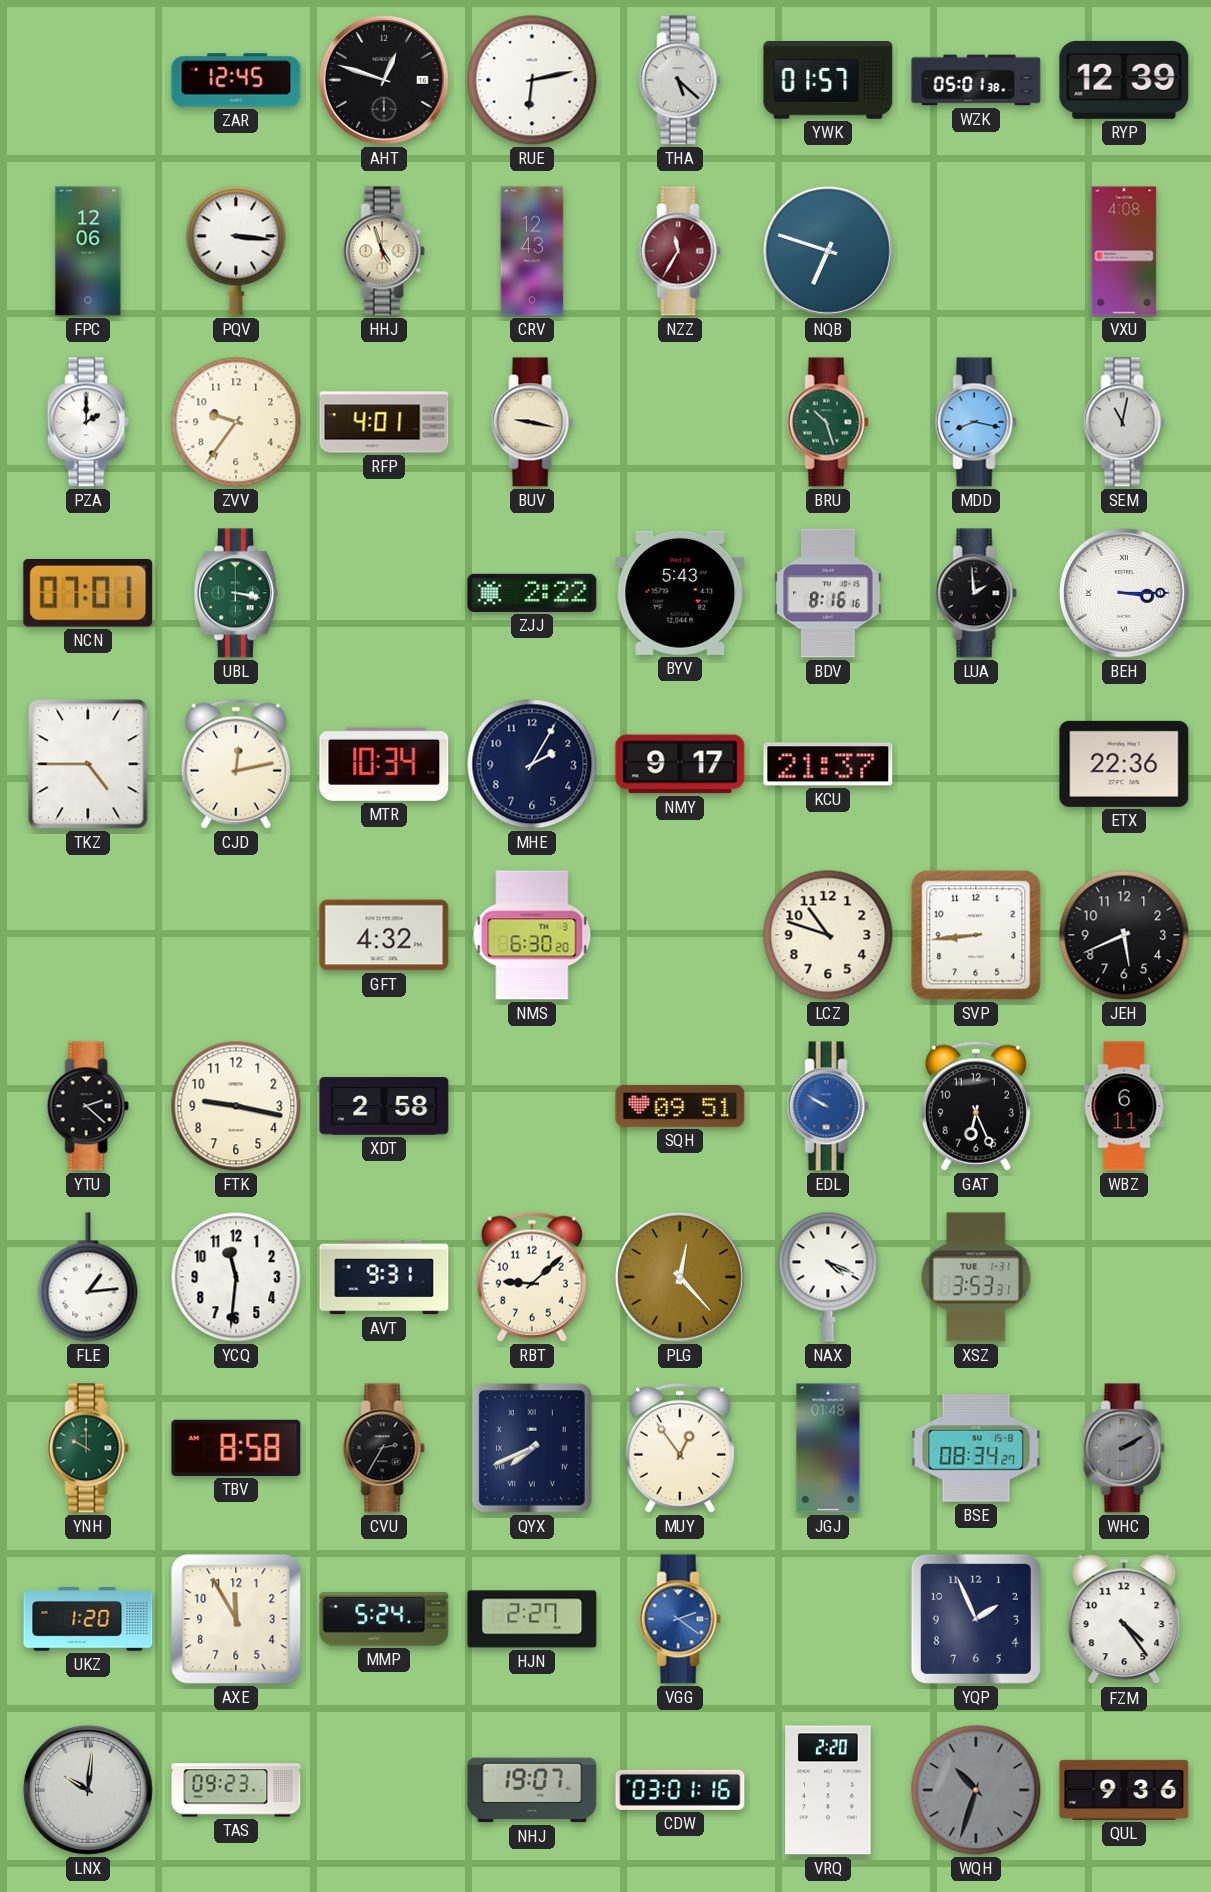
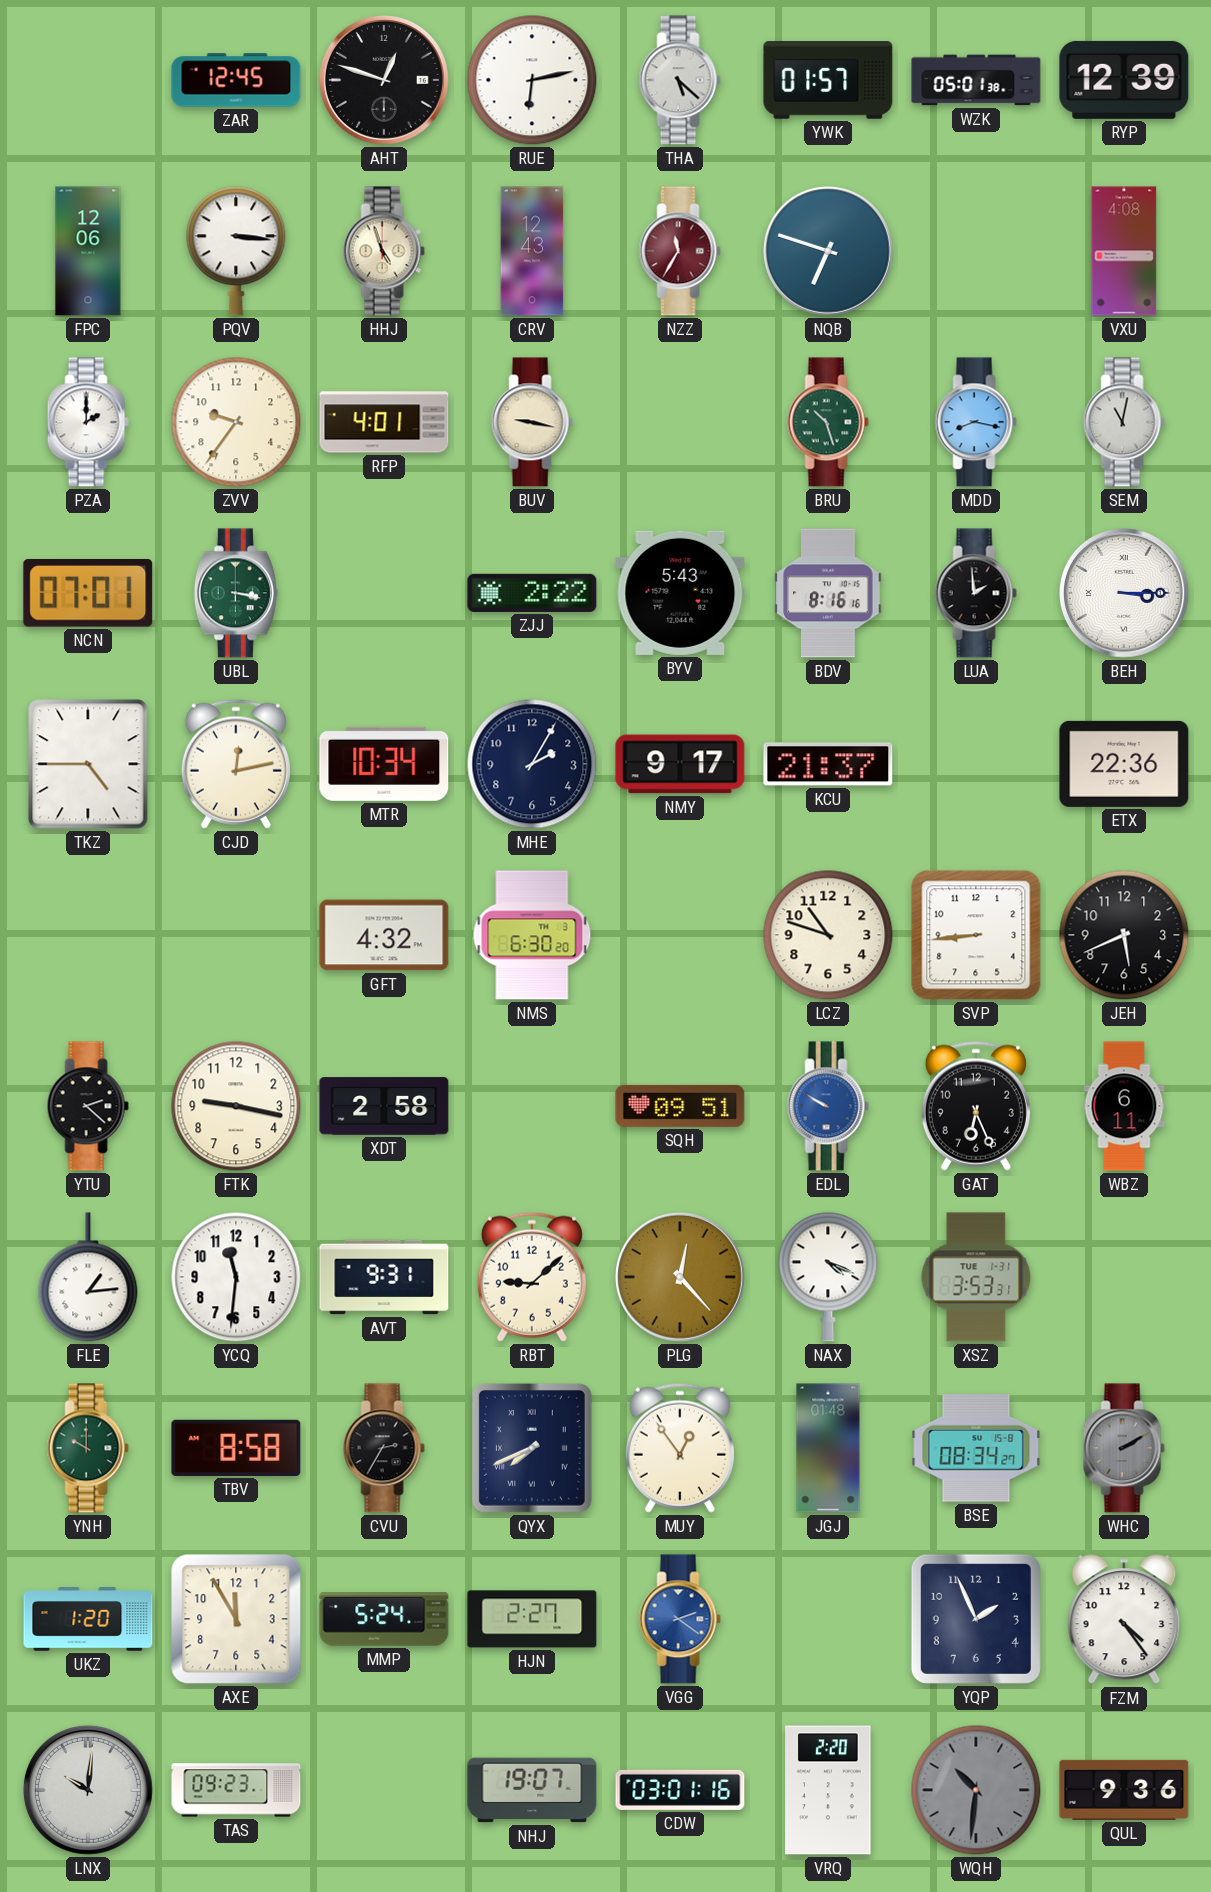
WQH: 10:33 -> 10:31 (976, 1790)
